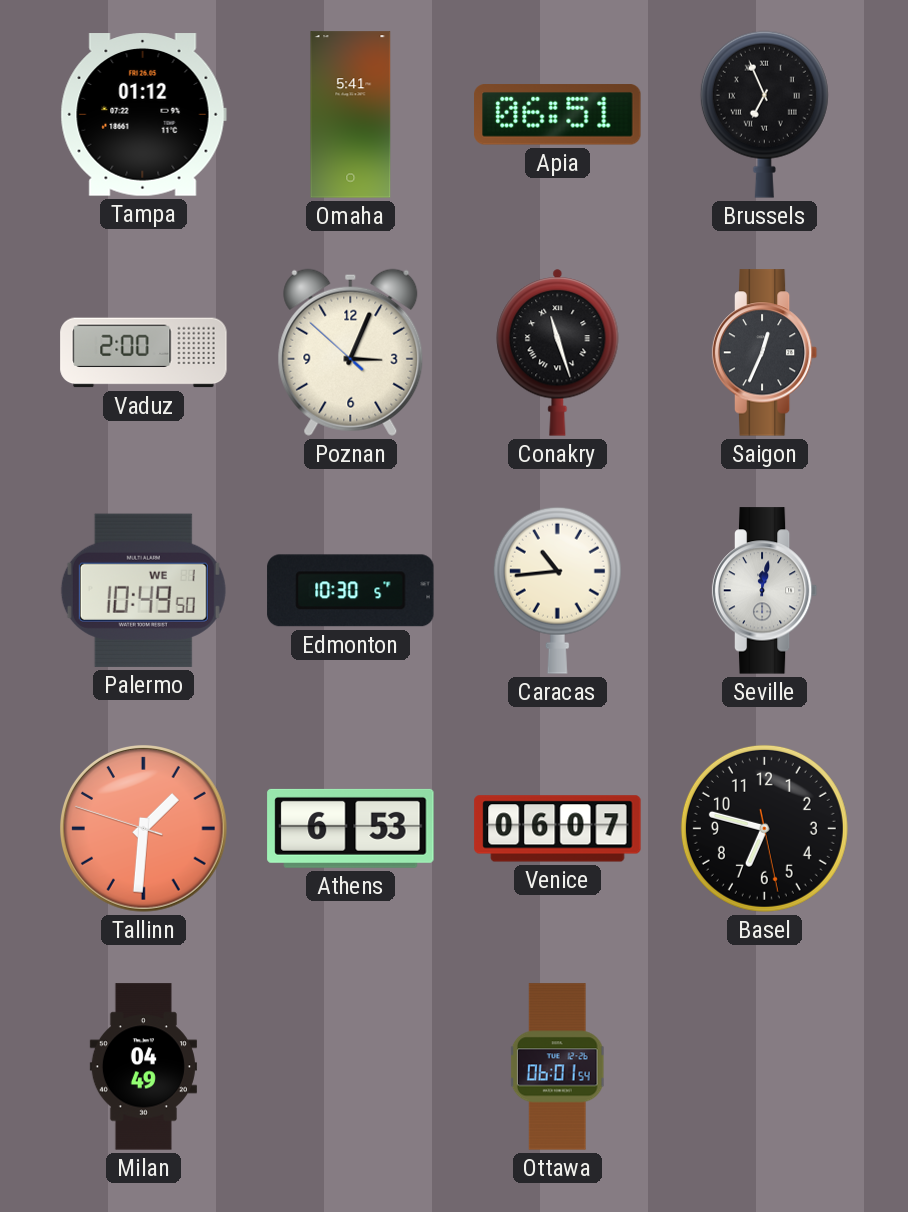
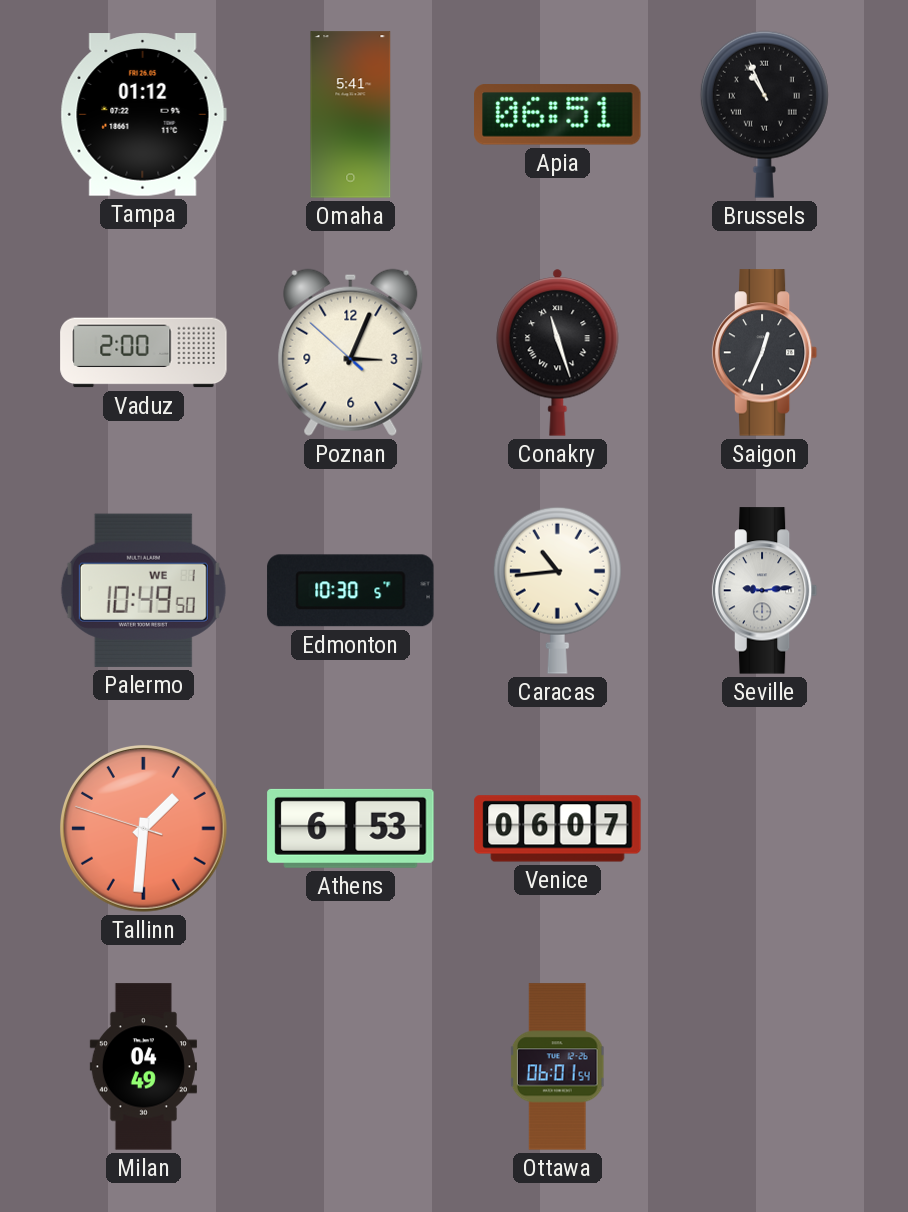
Brussels: 6:56 -> 10:56 (764, 114)
Seville: 12:02 -> 9:14 (765, 591)
Basel: 6:47 -> none (764, 828)
